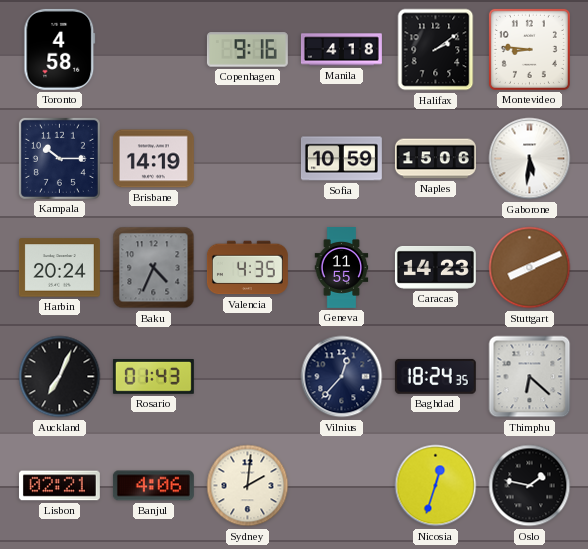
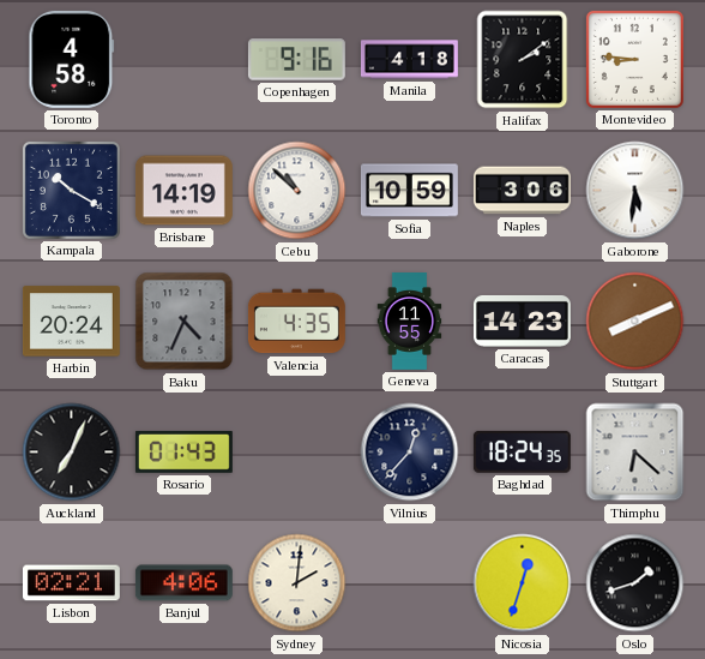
Kampala: 10:15 -> 10:20 (71, 190)
Cebu: none -> 10:52 (297, 191)
Naples: 15:06 -> 3:06 (522, 191)
Oslo: 1:47 -> 1:42 (635, 583)
